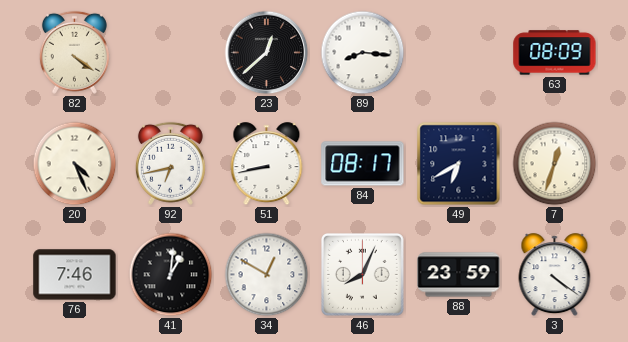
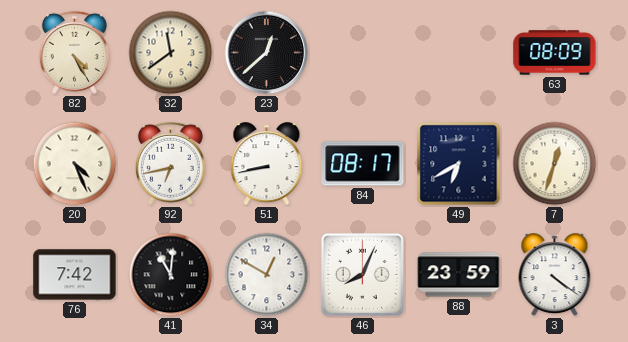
82: 4:21 -> 4:25 (74, 52)
32: none -> 11:39 (171, 53)
89: 8:16 -> none (363, 53)
76: 7:46 -> 7:42 (75, 275)
41: 1:01 -> 11:01 (171, 275)
